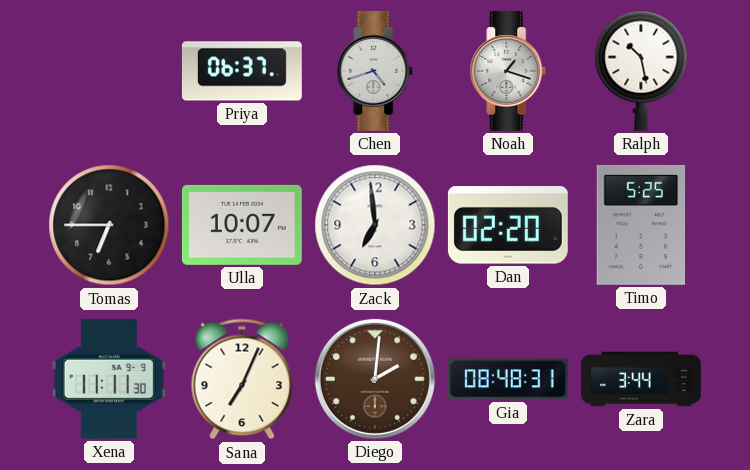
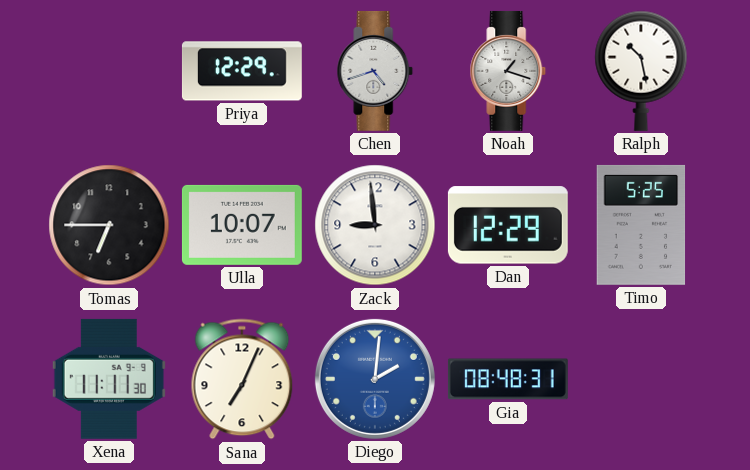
Priya: 06:37 -> 12:29 (242, 71)
Zack: 6:59 -> 8:59 (375, 225)
Dan: 02:20 -> 12:29 (508, 225)
Diego dial: brown -> blue (375, 379)
Zara: 3:44 -> none (642, 379)
